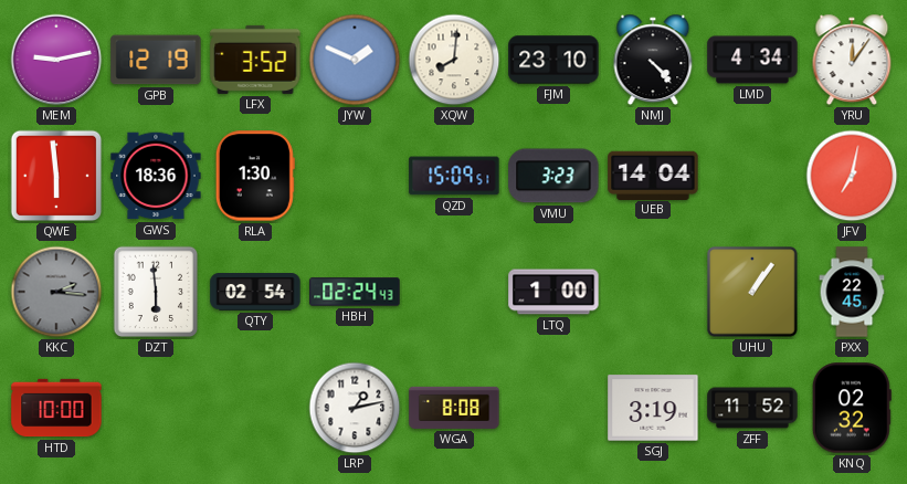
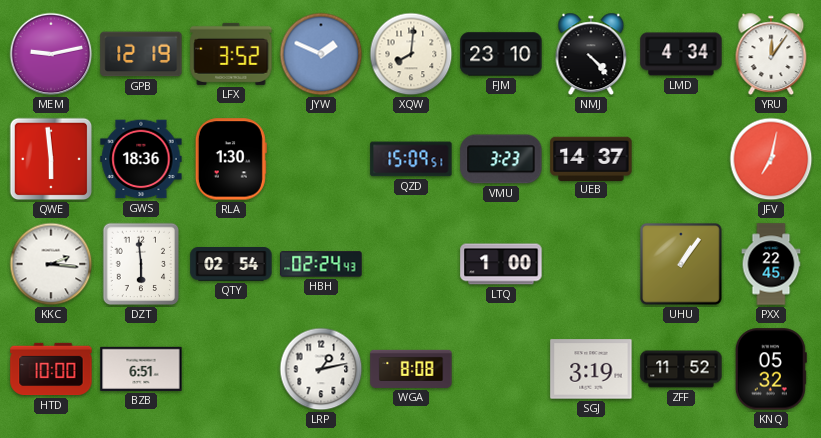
UEB: 14:04 -> 14:37 (591, 158)
KKC dial: grey -> white (51, 264)
BZB: none -> 6:51 (141, 369)
KNQ: 02:32 -> 05:32 (771, 369)
